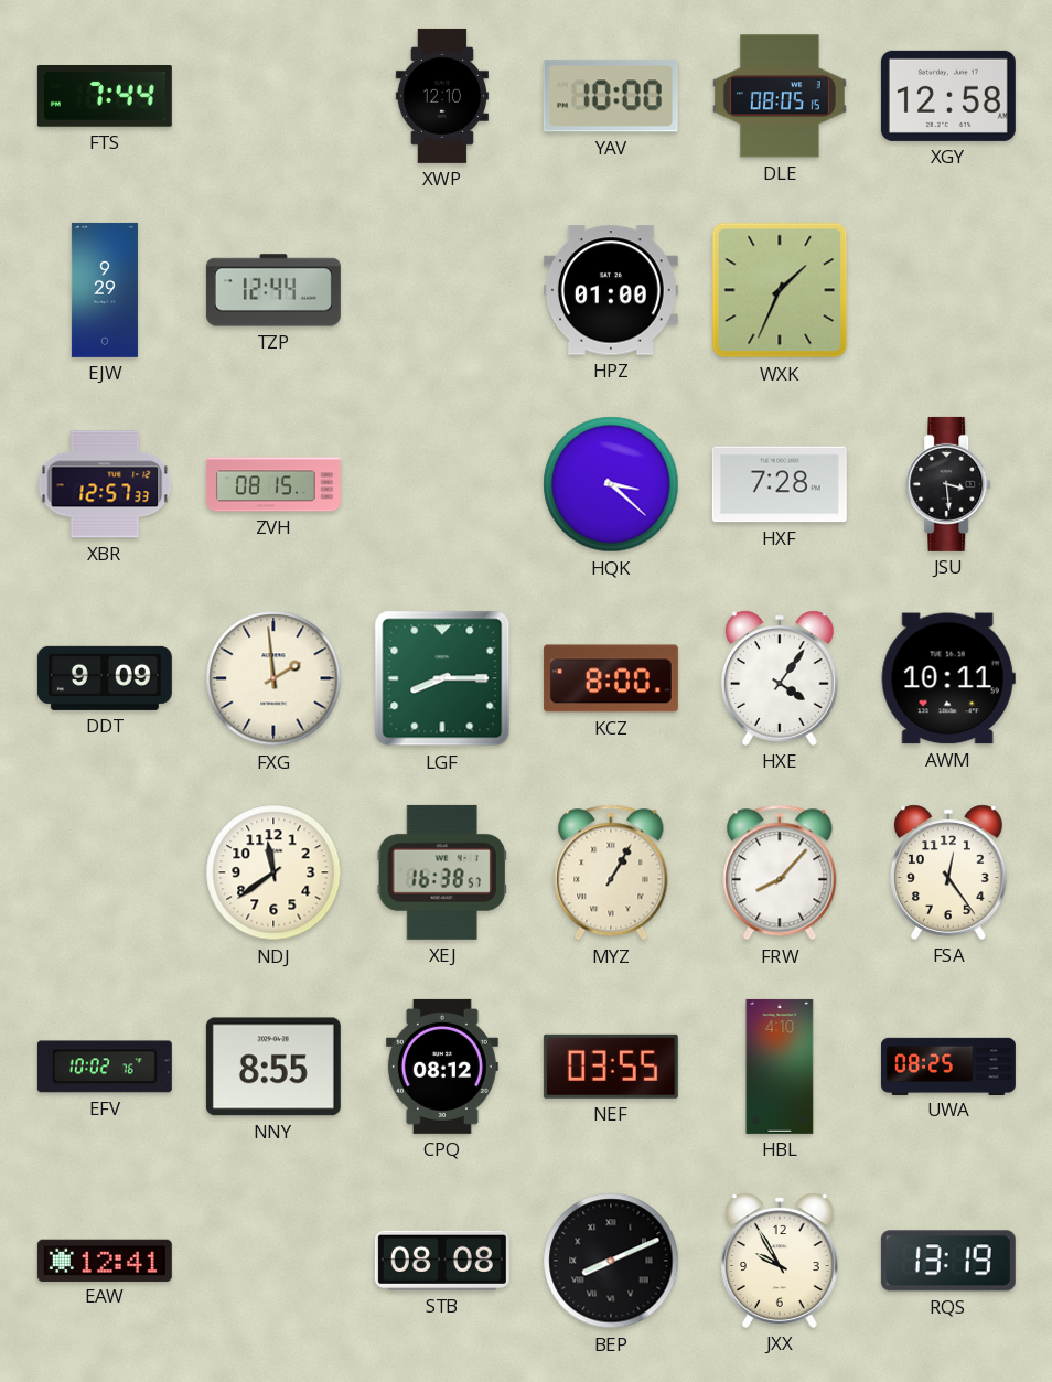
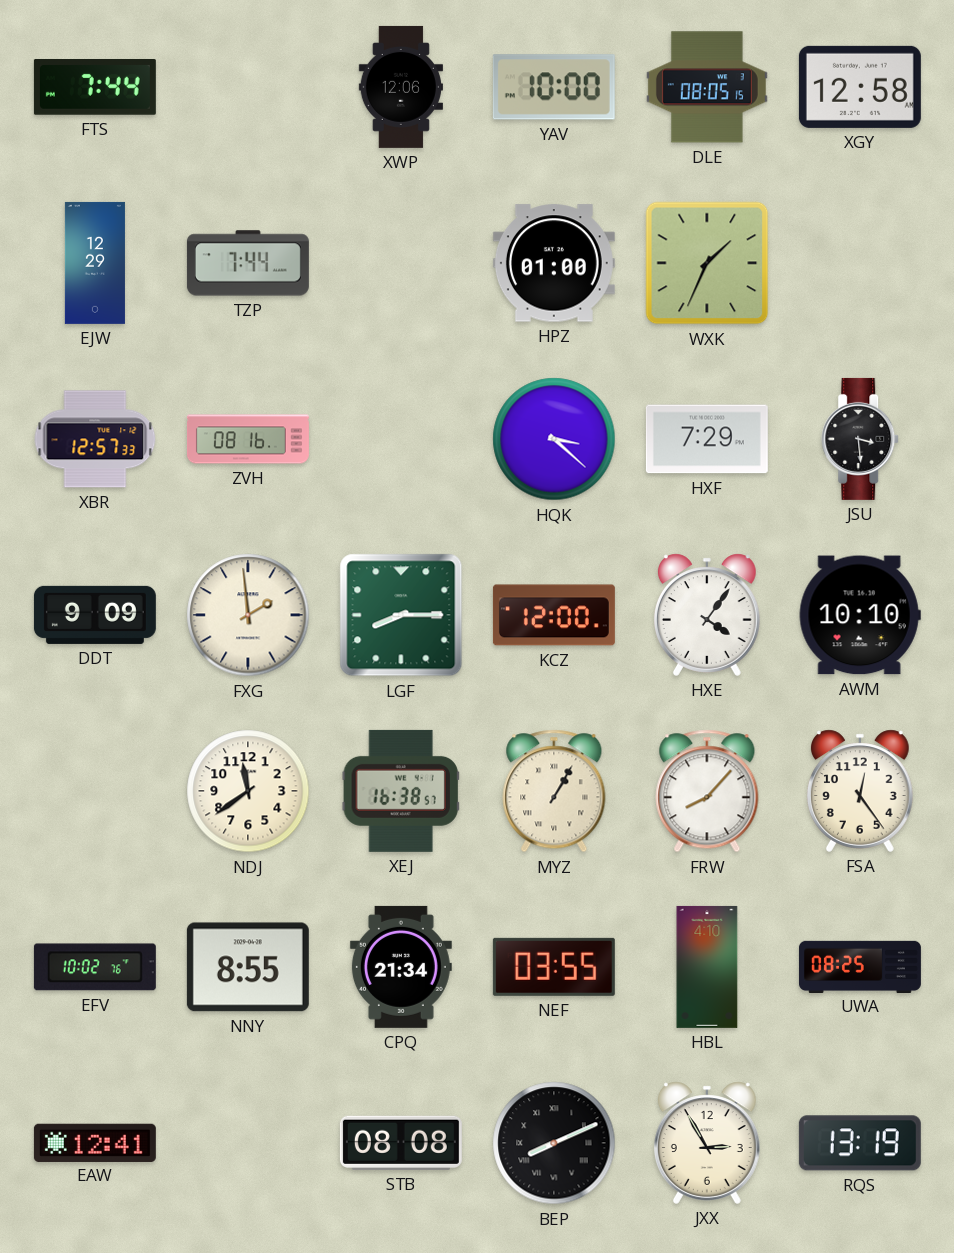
XWP: 12:10 -> 12:06 (401, 87)
EJW: 9:29 -> 12:29 (95, 263)
TZP: 12:44 -> 7:44 (248, 263)
ZVH: 08:15 -> 08:16 (248, 439)
HXF: 7:28 -> 7:29 (707, 439)
KCZ: 8:00 -> 12:00 (554, 615)
AWM: 10:11 -> 10:10 (860, 615)
CPQ: 08:12 -> 21:34 (401, 967)
JXX: 9:55 -> 2:55 (707, 1143)
